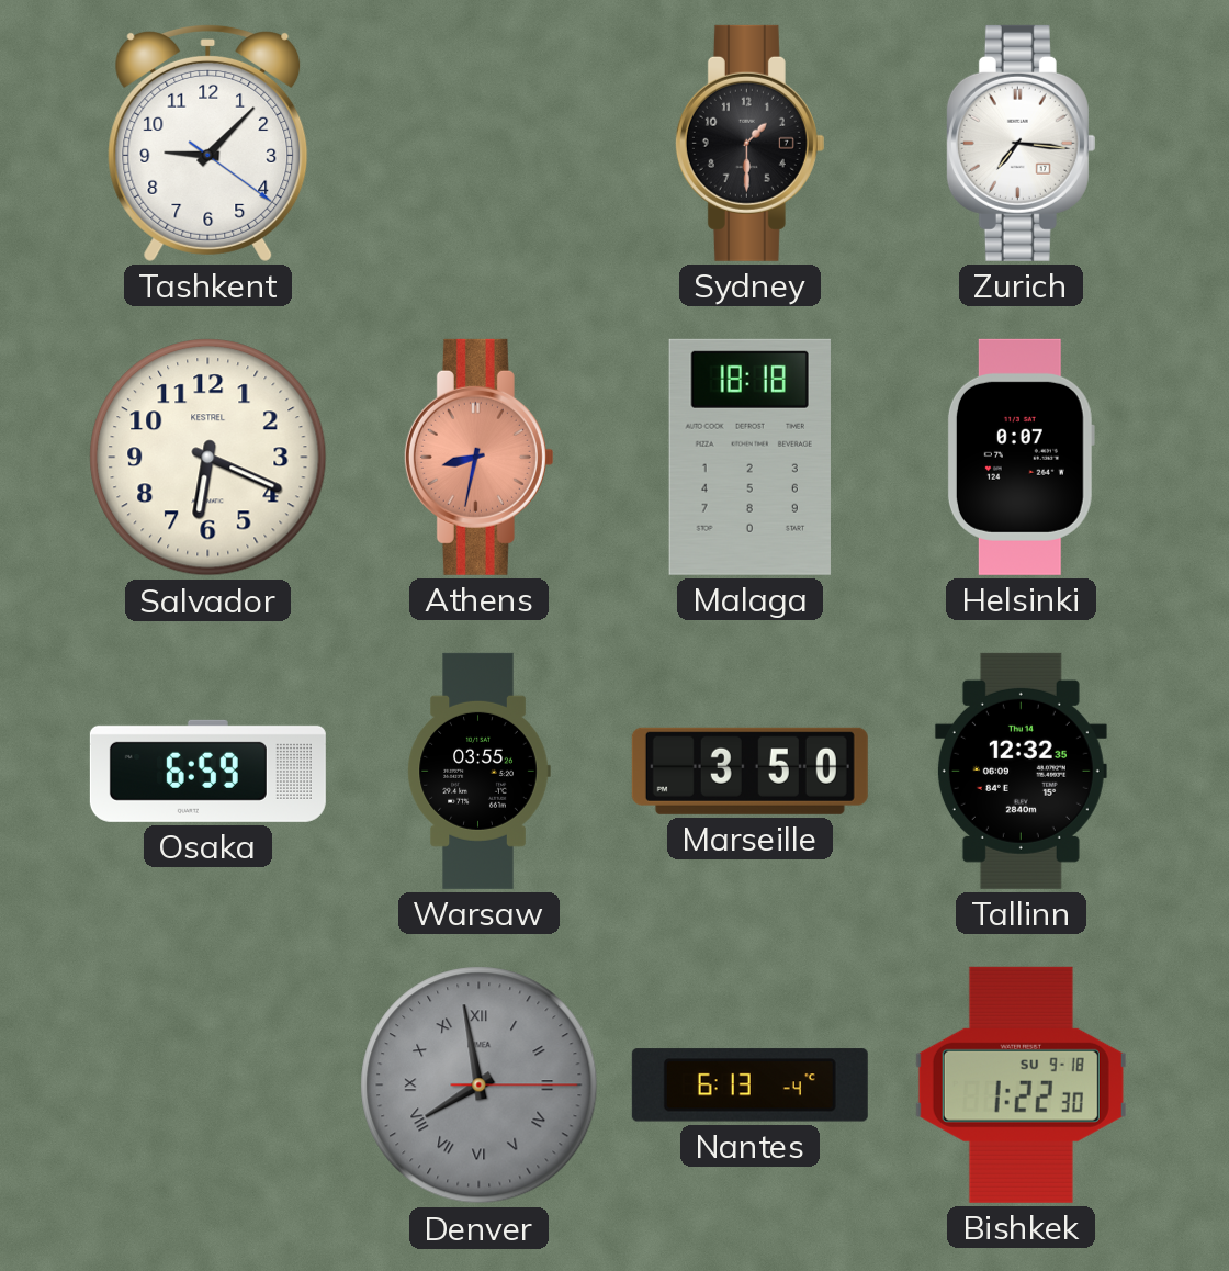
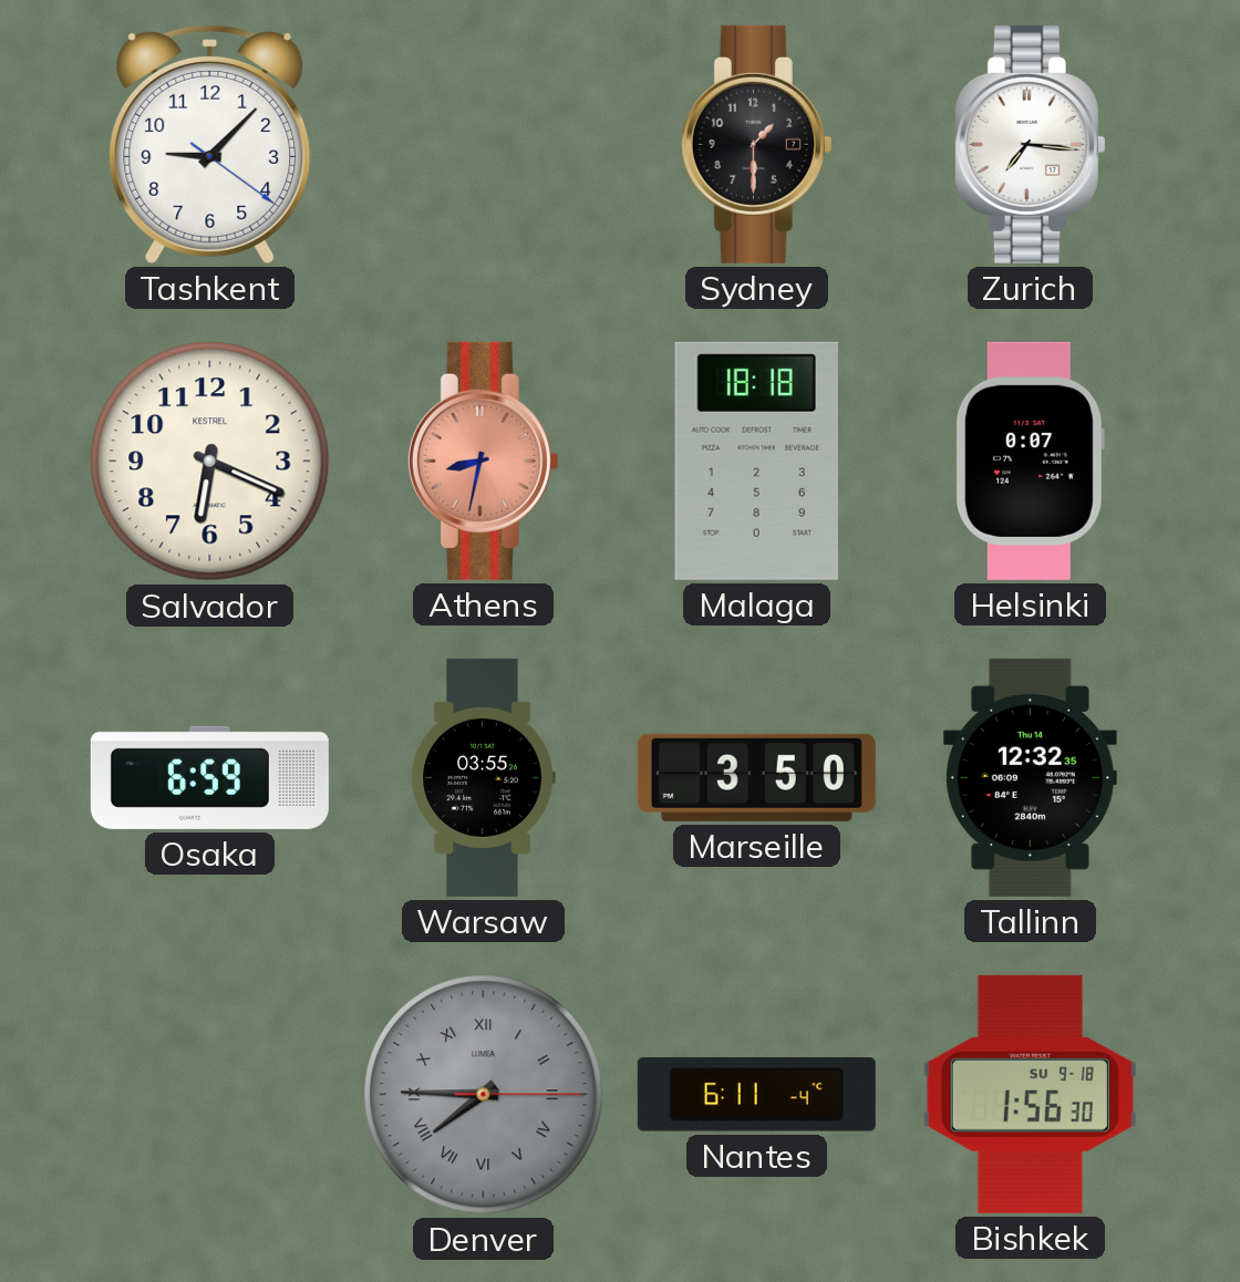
Denver: 7:58 -> 7:45 (484, 1095)
Nantes: 6:13 -> 6:11 (756, 1095)
Bishkek: 1:22 -> 1:56 (1030, 1094)
